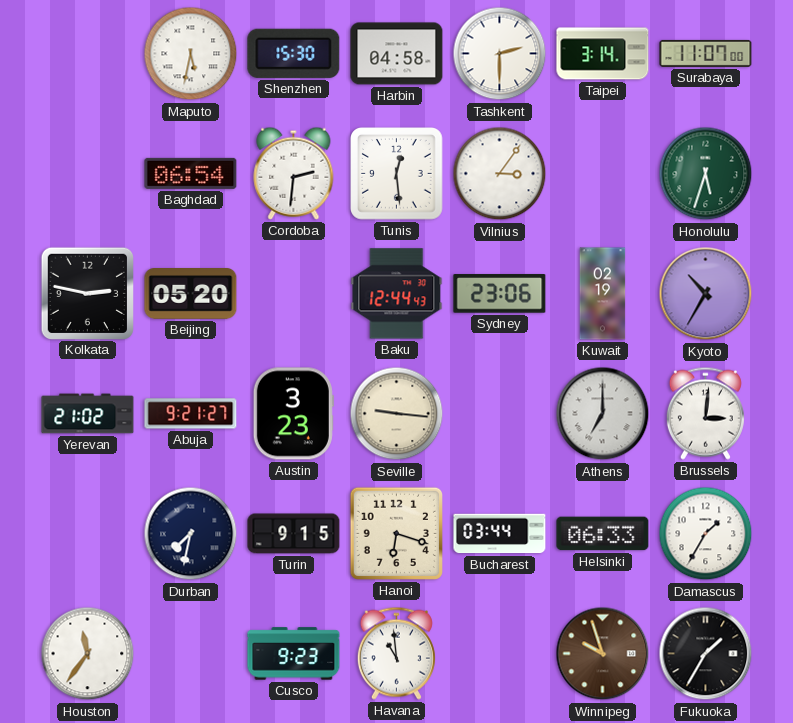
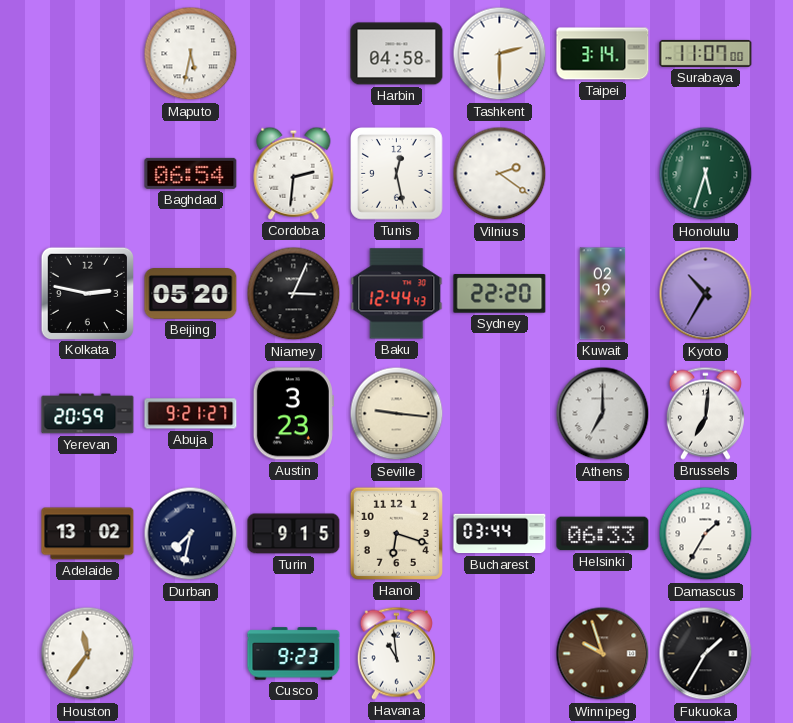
Shenzhen: 15:30 -> none (294, 53)
Tunis: 12:29 -> 12:28 (397, 174)
Vilnius: 3:06 -> 2:21 (500, 174)
Niamey: none -> 3:04 (294, 294)
Sydney: 23:06 -> 22:20 (500, 294)
Yerevan: 21:02 -> 20:59 (88, 414)
Brussels: 3:01 -> 7:01 (705, 413)
Adelaide: none -> 13:02 (88, 534)
